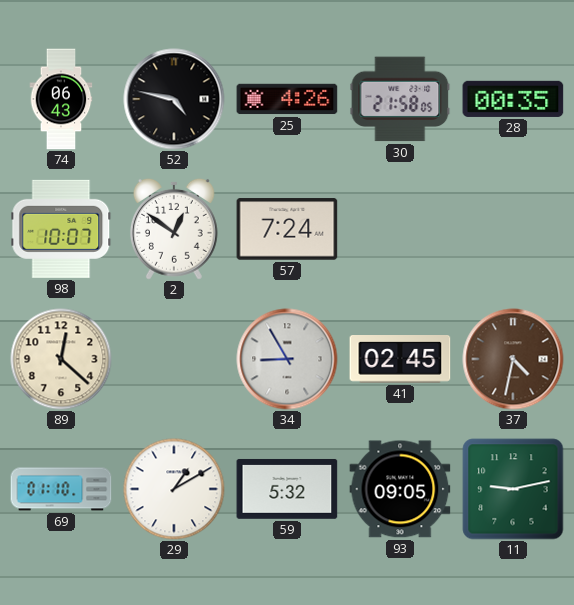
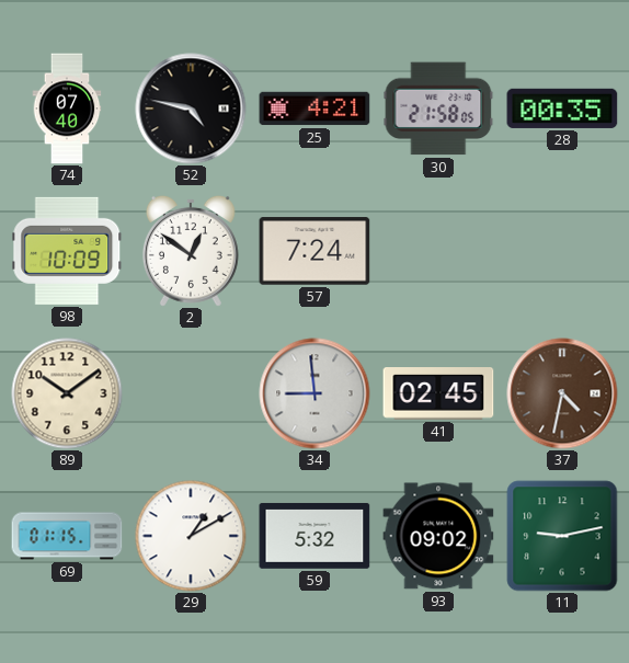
74: 06:43 -> 07:40 (67, 108)
25: 4:26 -> 4:21 (314, 108)
98: 10:07 -> 10:09 (67, 251)
89: 12:22 -> 10:09 (67, 393)
34: 8:55 -> 8:59 (314, 393)
69: 01:10 -> 01:15 (67, 536)
93: 09:05 -> 09:02 (438, 536)
